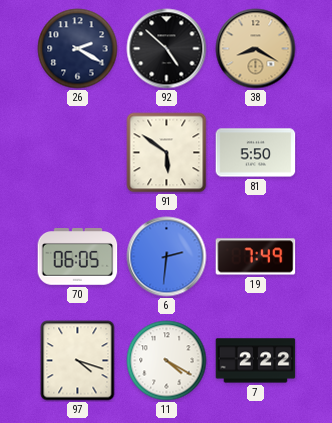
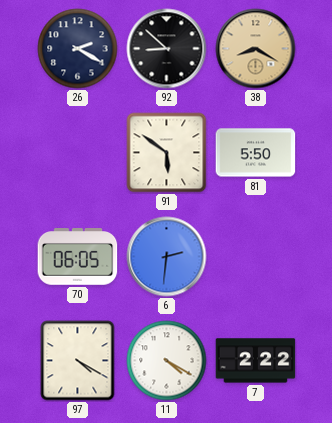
92: 4:52 -> 8:52 (167, 49)
19: 7:49 -> none (256, 257)
97: 4:18 -> 4:20 (78, 361)
